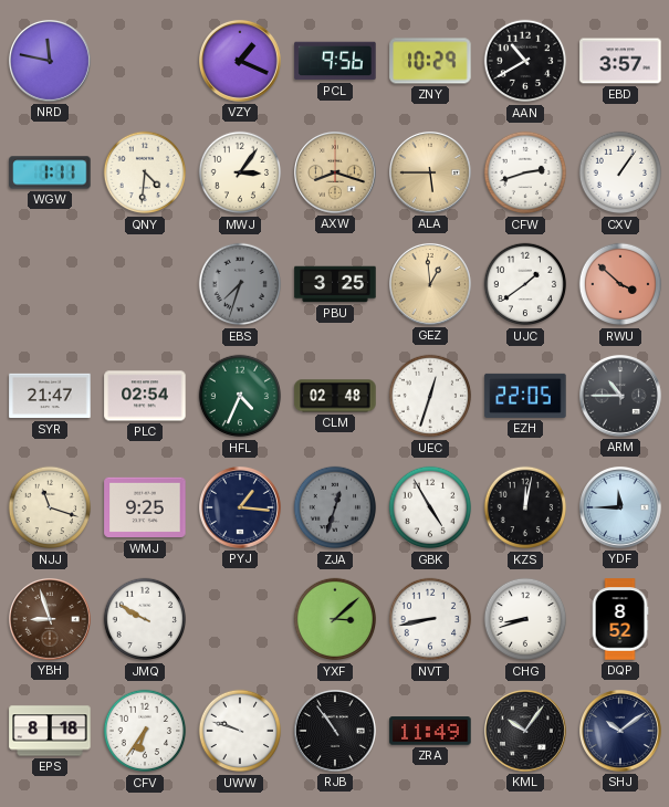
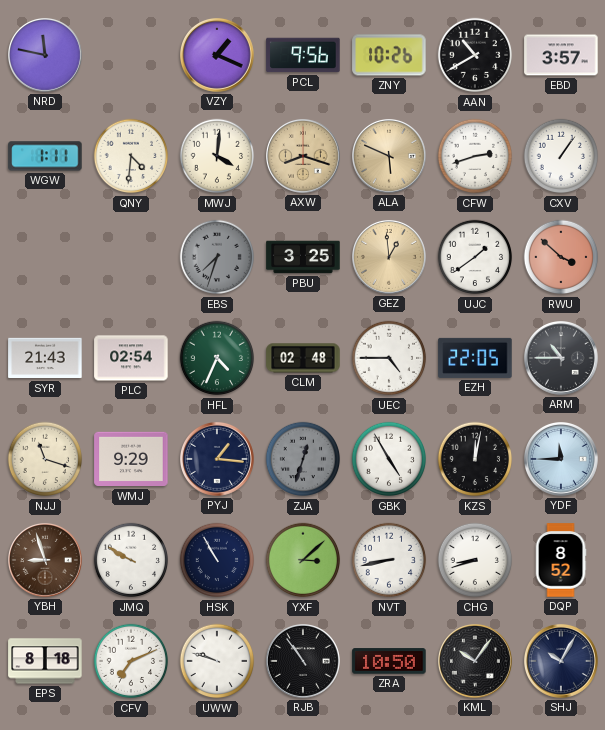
ZNY: 10:29 -> 10:26 (389, 55)
MWJ: 3:06 -> 4:01 (217, 156)
ALA: 5:45 -> 5:49 (390, 157)
SYR: 21:47 -> 21:43 (45, 358)
UEC: 12:33 -> 4:45 (389, 358)
WMJ: 9:25 -> 9:29 (131, 459)
HSK: none -> 10:55 (217, 560)
CFV: 6:36 -> 7:11 (131, 661)
ZRA: 11:49 -> 10:50 (389, 661)
SHJ: 10:09 -> 10:05 (562, 662)
